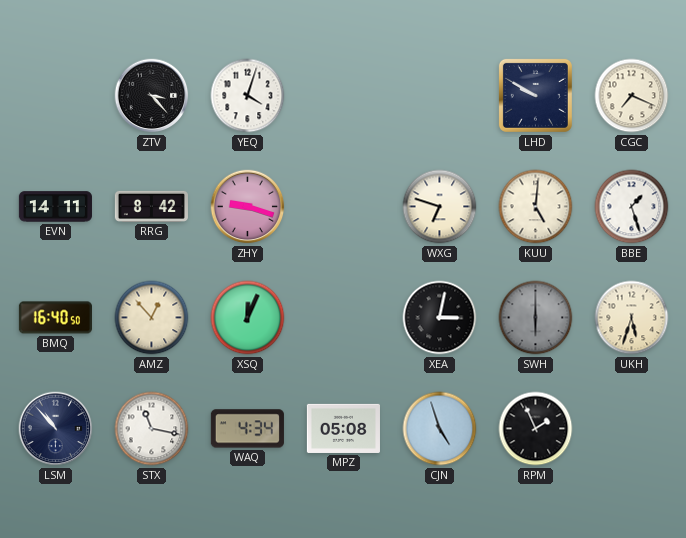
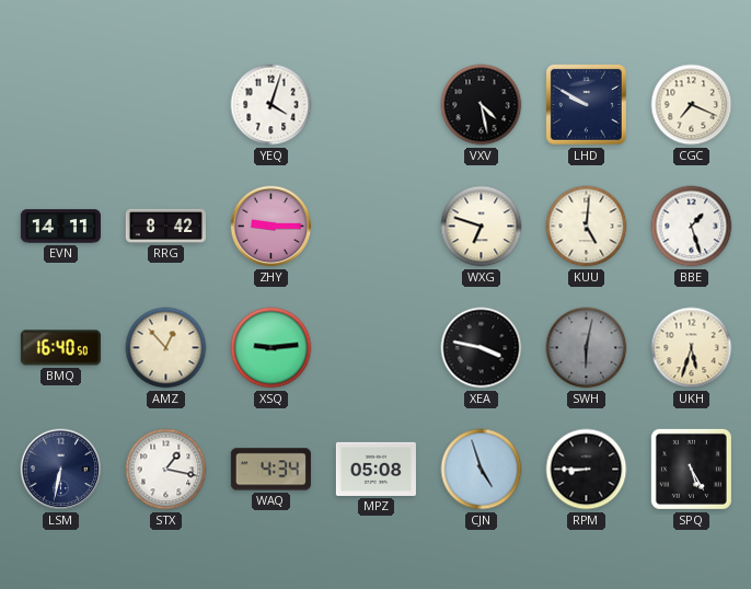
ZTV: 3:23 -> none (152, 96)
VXV: none -> 4:28 (482, 105)
ZHY: 9:18 -> 9:15 (271, 227)
XSQ: 12:04 -> 9:14 (271, 348)
XEA: 3:02 -> 3:47 (482, 348)
SWH: 6:00 -> 6:02 (587, 348)
LSM: 10:53 -> 6:32 (61, 470)
STX: 11:17 -> 1:17 (166, 470)
RPM: 1:56 -> 8:45 (587, 470)
SPQ: none -> 5:25 (691, 469)
